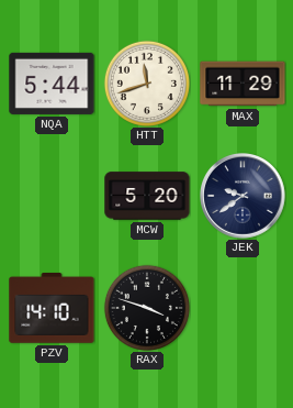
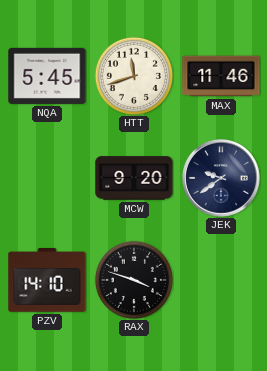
NQA: 5:44 -> 5:45 (47, 76)
MAX: 11:29 -> 11:46 (221, 76)
MCW: 5:20 -> 9:20 (134, 178)
